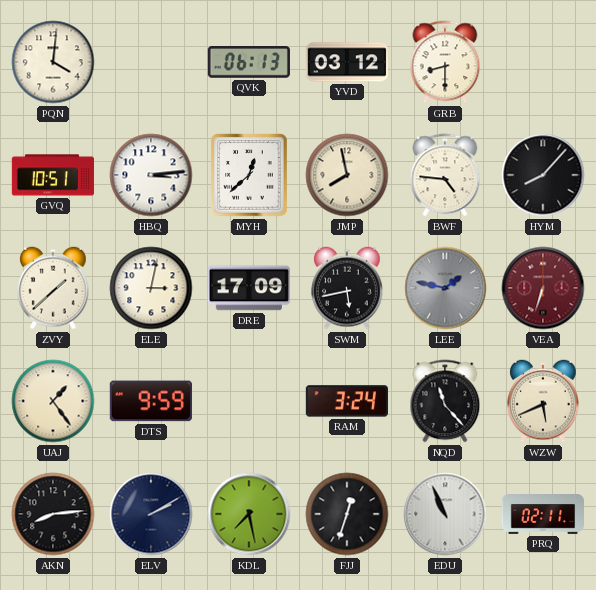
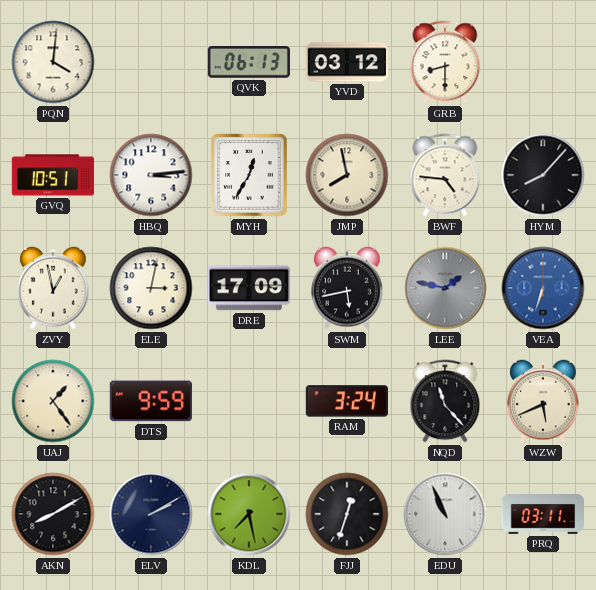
MYH: 12:38 -> 12:35 (249, 175)
ZVY: 1:38 -> 12:58 (53, 288)
VEA dial: burgundy -> blue (543, 288)
AKN: 8:14 -> 8:10 (53, 514)
PRQ: 02:11 -> 03:11 (542, 514)
